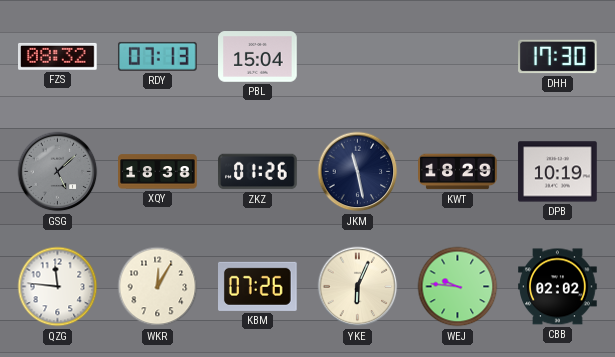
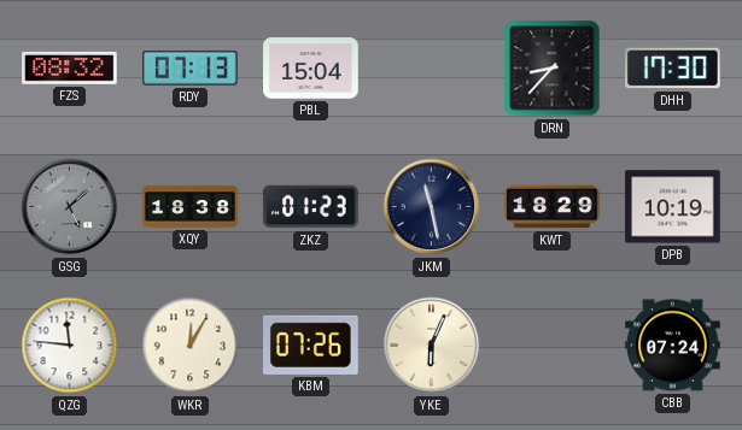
DRN: none -> 8:37 (553, 69)
ZKZ: 01:26 -> 01:23 (311, 207)
WEJ: 9:46 -> none (458, 287)
CBB: 02:02 -> 07:24 (673, 346)
